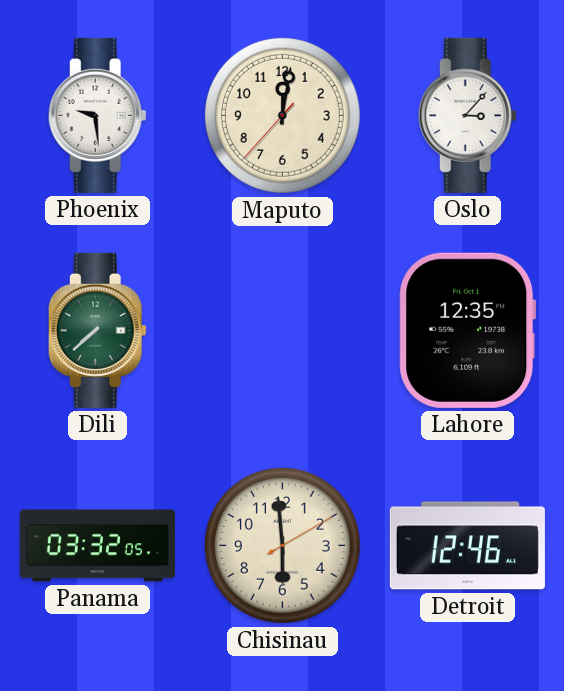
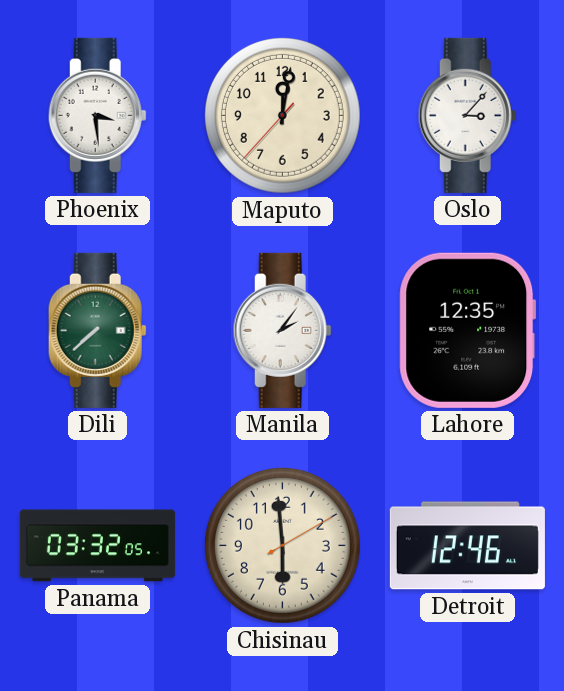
Phoenix: 9:29 -> 3:29 (97, 115)
Manila: none -> 2:06 (282, 330)
